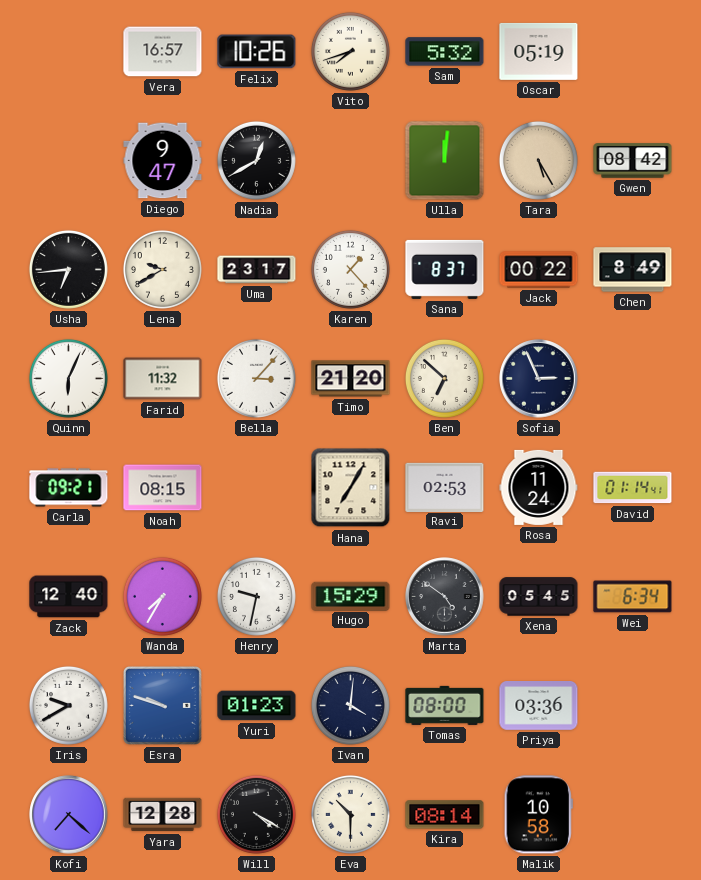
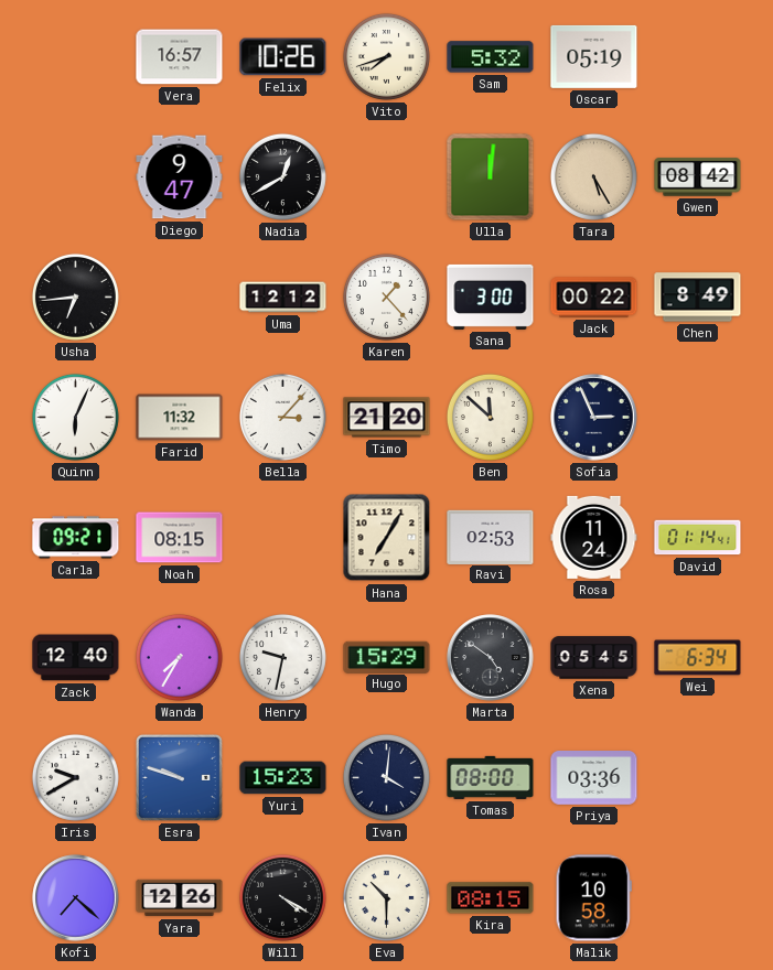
Lena: 9:40 -> none (162, 269)
Uma: 23:17 -> 12:12 (283, 298)
Sana: 8:37 -> 3:00 (491, 297)
Ben: 6:52 -> 11:52 (490, 417)
Yuri: 01:23 -> 15:23 (283, 778)
Yara: 12:28 -> 12:26 (180, 898)
Kira: 08:14 -> 08:15 (491, 898)
